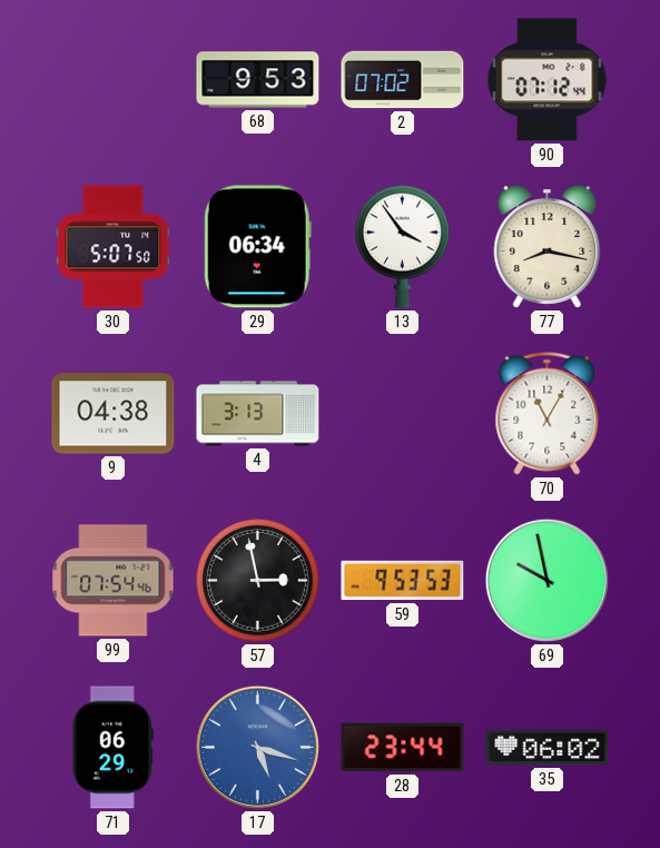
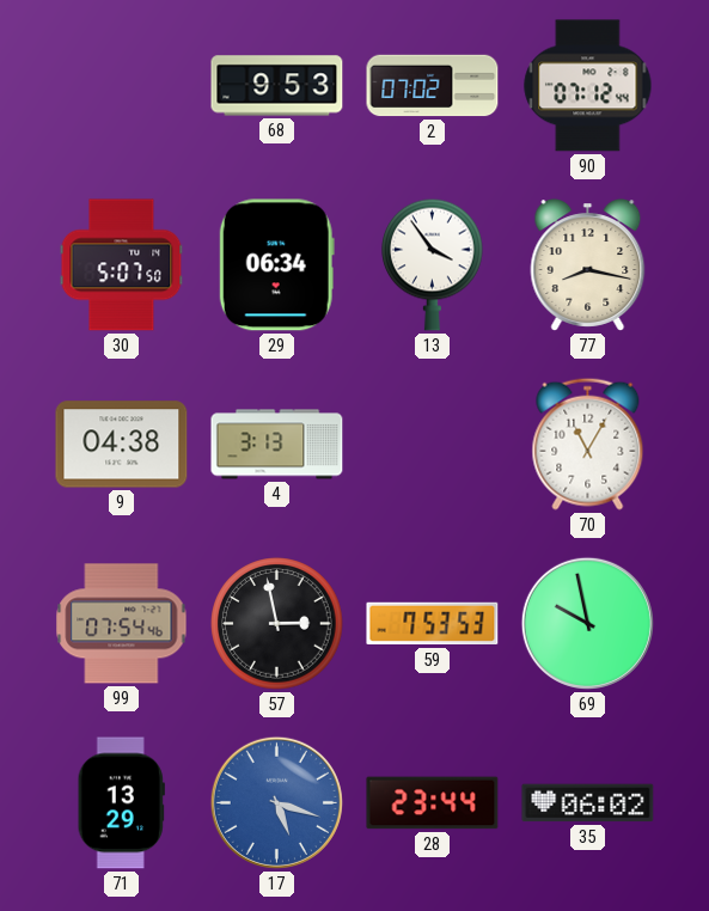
59: 9:53 -> 7:53 (433, 624)
71: 06:29 -> 13:29 (121, 803)
